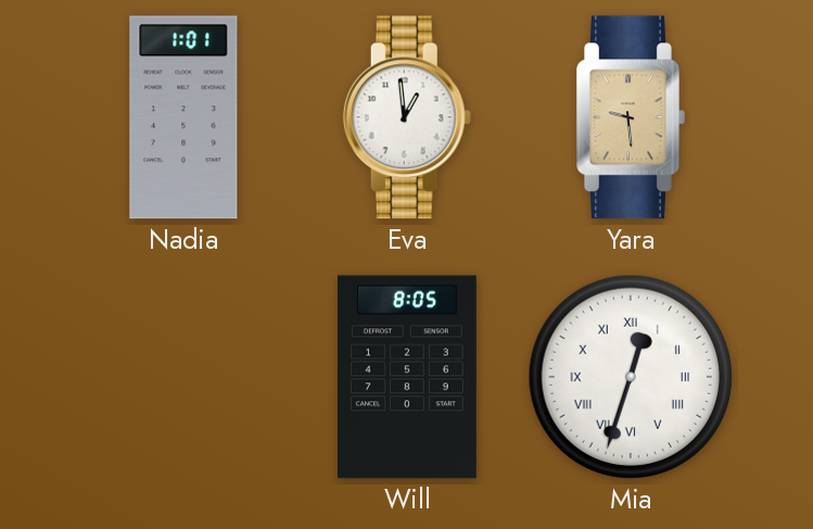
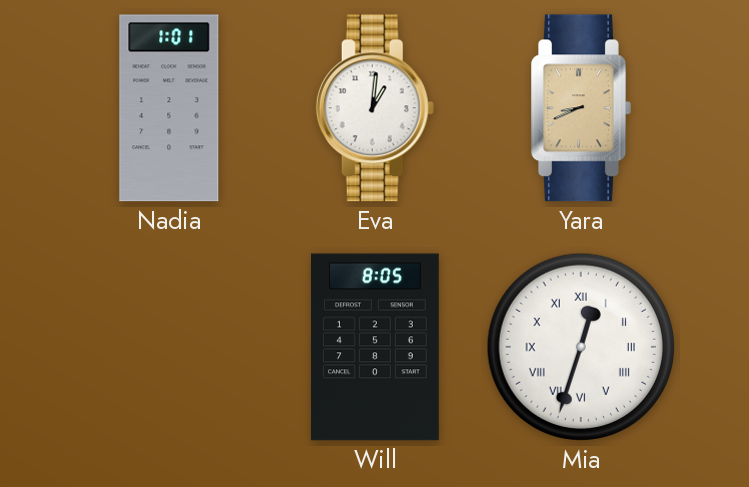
Eva: 12:59 -> 1:01 (375, 108)
Yara: 9:29 -> 8:41 (582, 108)
